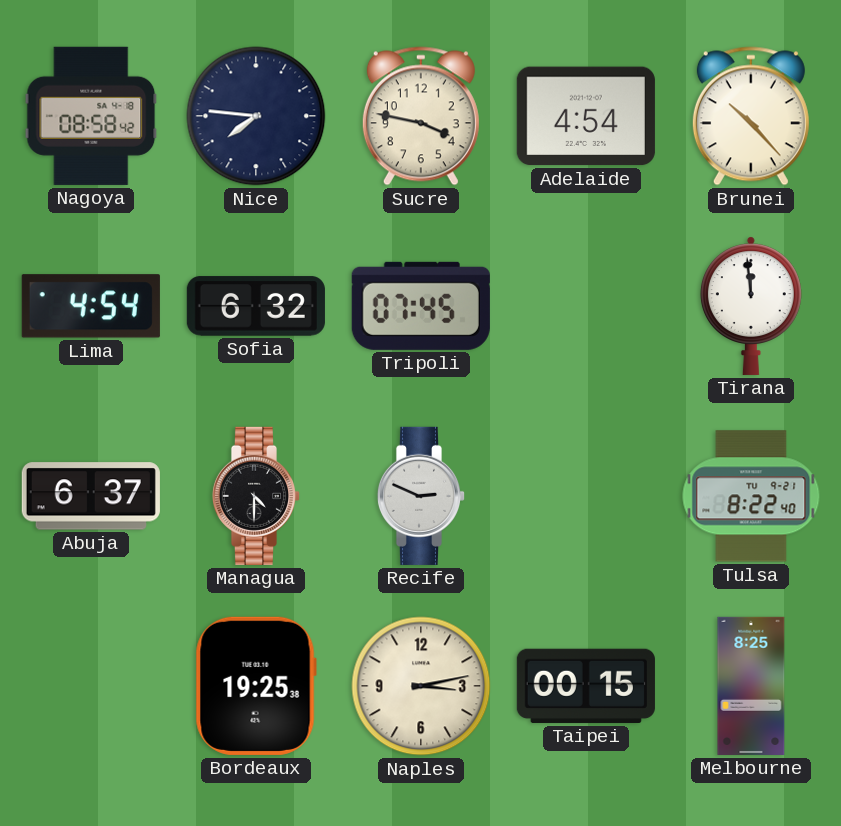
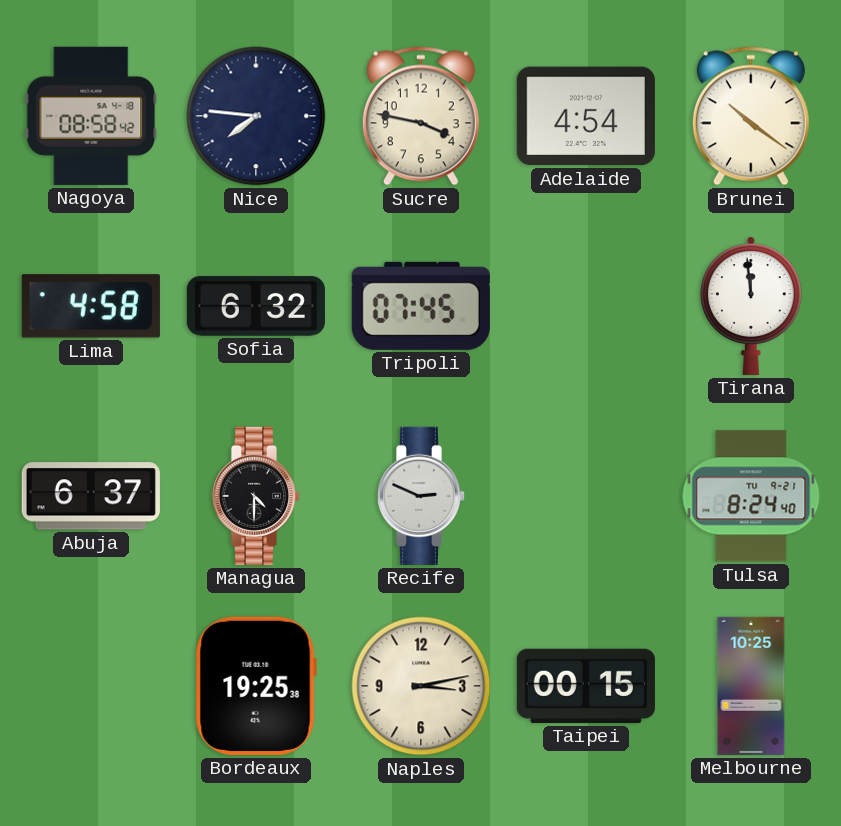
Brunei: 10:23 -> 10:21 (751, 116)
Lima: 4:54 -> 4:58 (91, 306)
Tulsa: 8:22 -> 8:24 (751, 496)
Melbourne: 8:25 -> 10:25 (751, 686)
